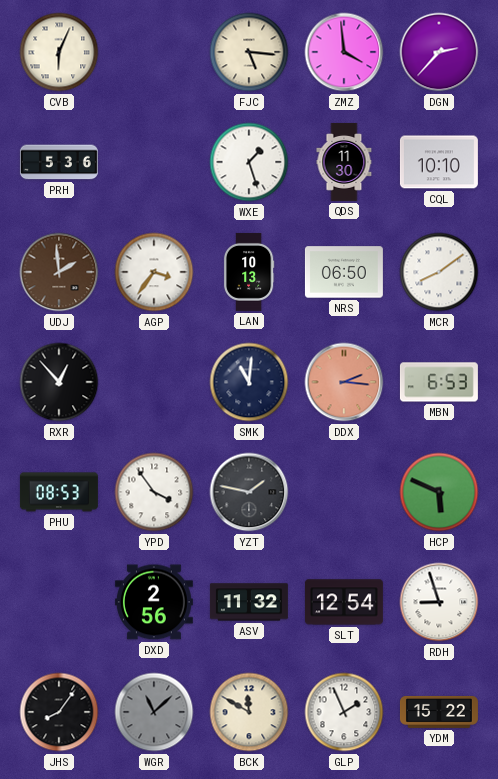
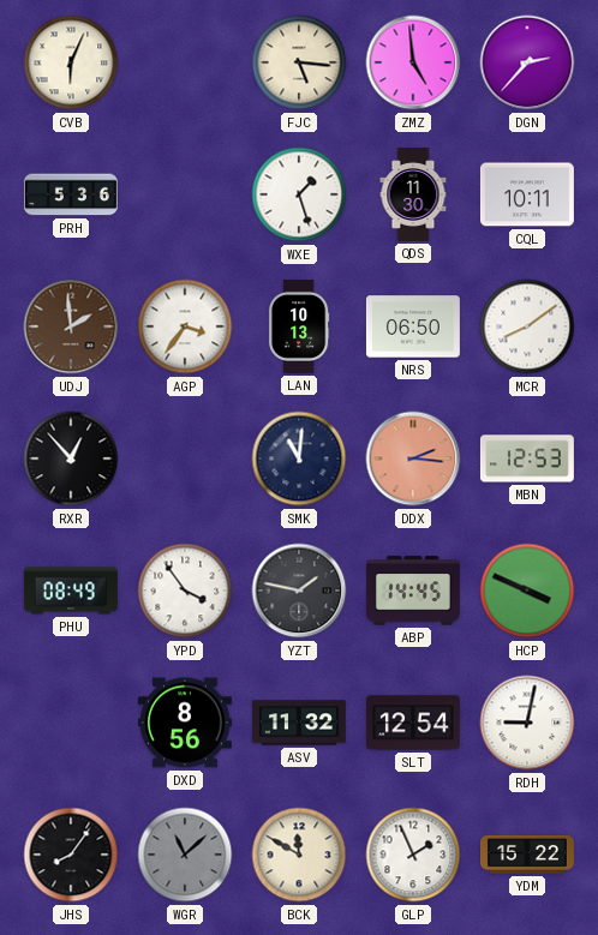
ZMZ: 3:59 -> 4:59 (413, 62)
CQL: 10:10 -> 10:11 (527, 194)
MBN: 6:53 -> 12:53 (527, 458)
PHU: 08:53 -> 08:49 (71, 591)
ABP: none -> 14:45 (413, 591)
HCP: 5:49 -> 3:49 (527, 591)
DXD: 2:56 -> 8:56 (185, 723)
RDH: 8:57 -> 9:02 (527, 723)
